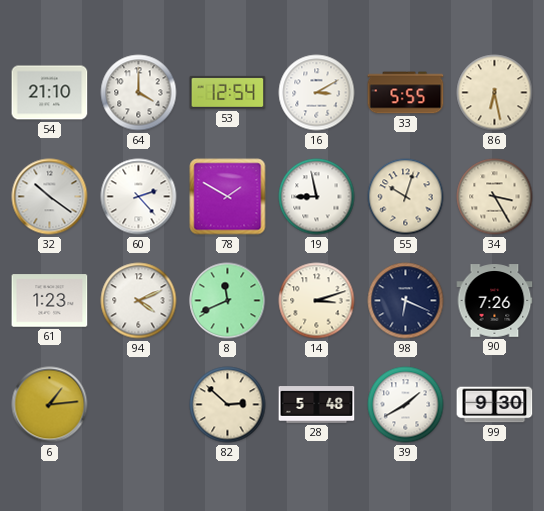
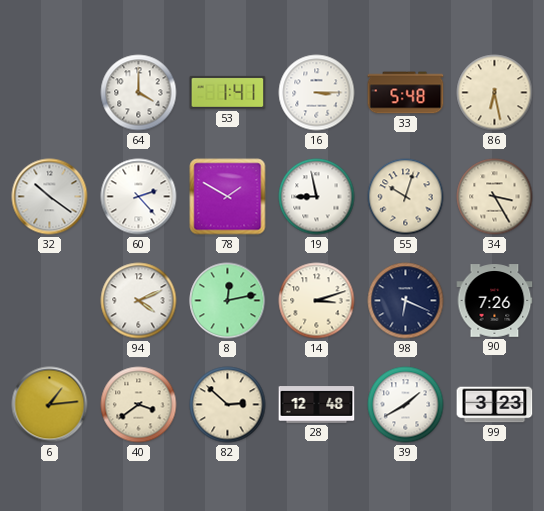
54: 21:10 -> none (50, 93)
53: 12:54 -> 1:41 (228, 92)
16: 3:10 -> 3:15 (317, 93)
33: 5:55 -> 5:48 (406, 93)
61: 1:23 -> none (50, 301)
8: 11:41 -> 12:13 (228, 301)
40: none -> 3:39 (139, 405)
28: 5:48 -> 12:48 (317, 405)
99: 9:30 -> 3:23 (495, 405)
